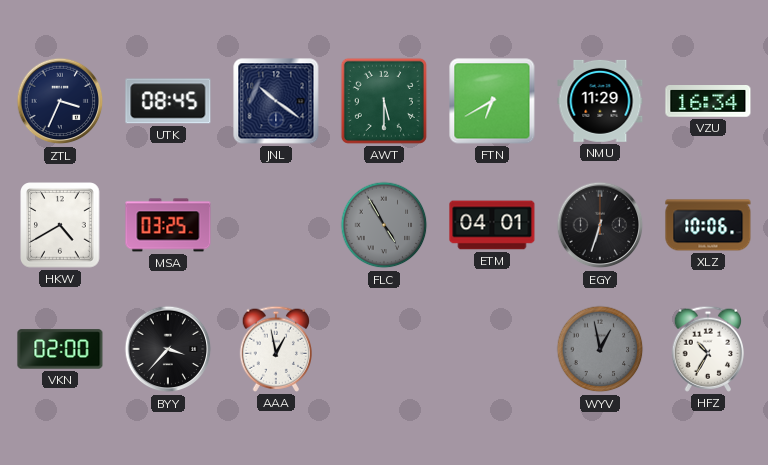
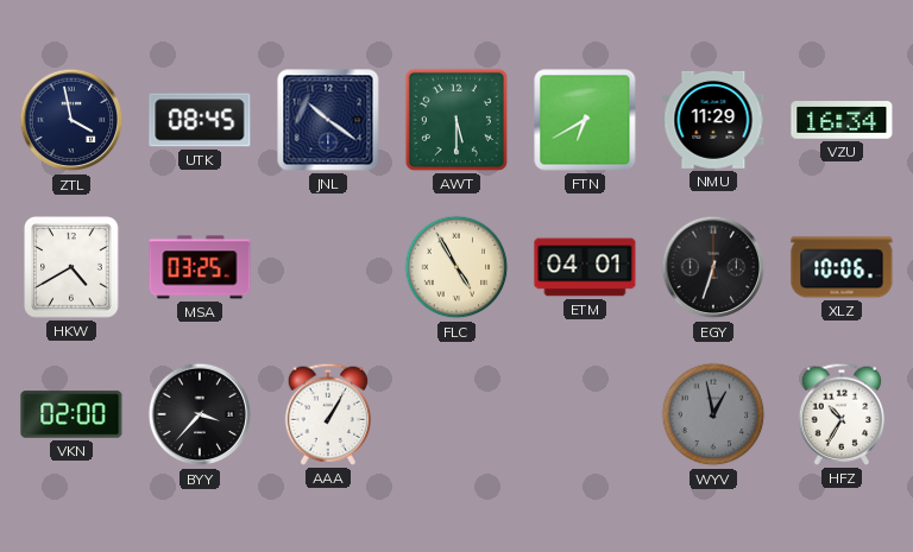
ZTL: 3:34 -> 3:58 (71, 120)
FLC dial: grey -> cream (456, 267)
AAA: 12:58 -> 1:05 (327, 414)
